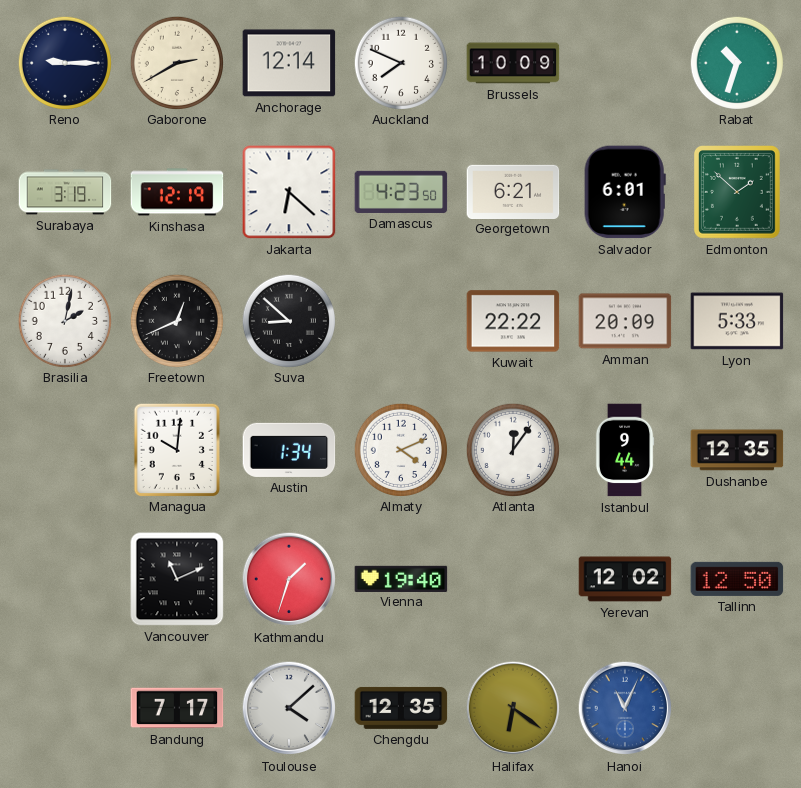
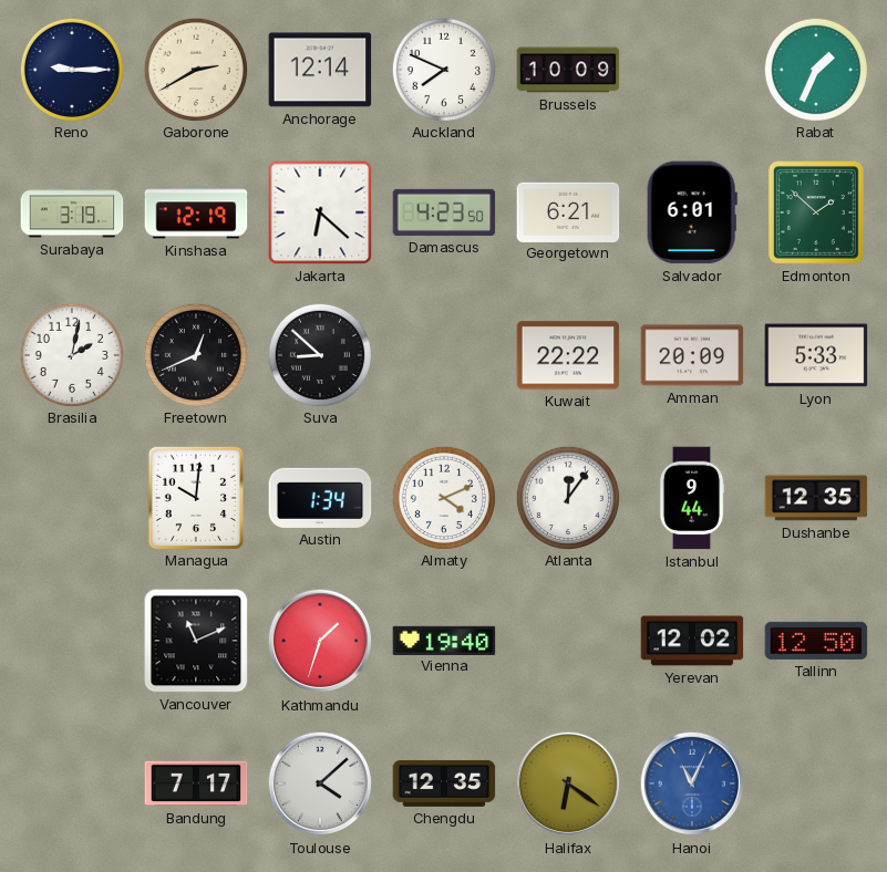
Rabat: 10:33 -> 1:34 (815, 69)
